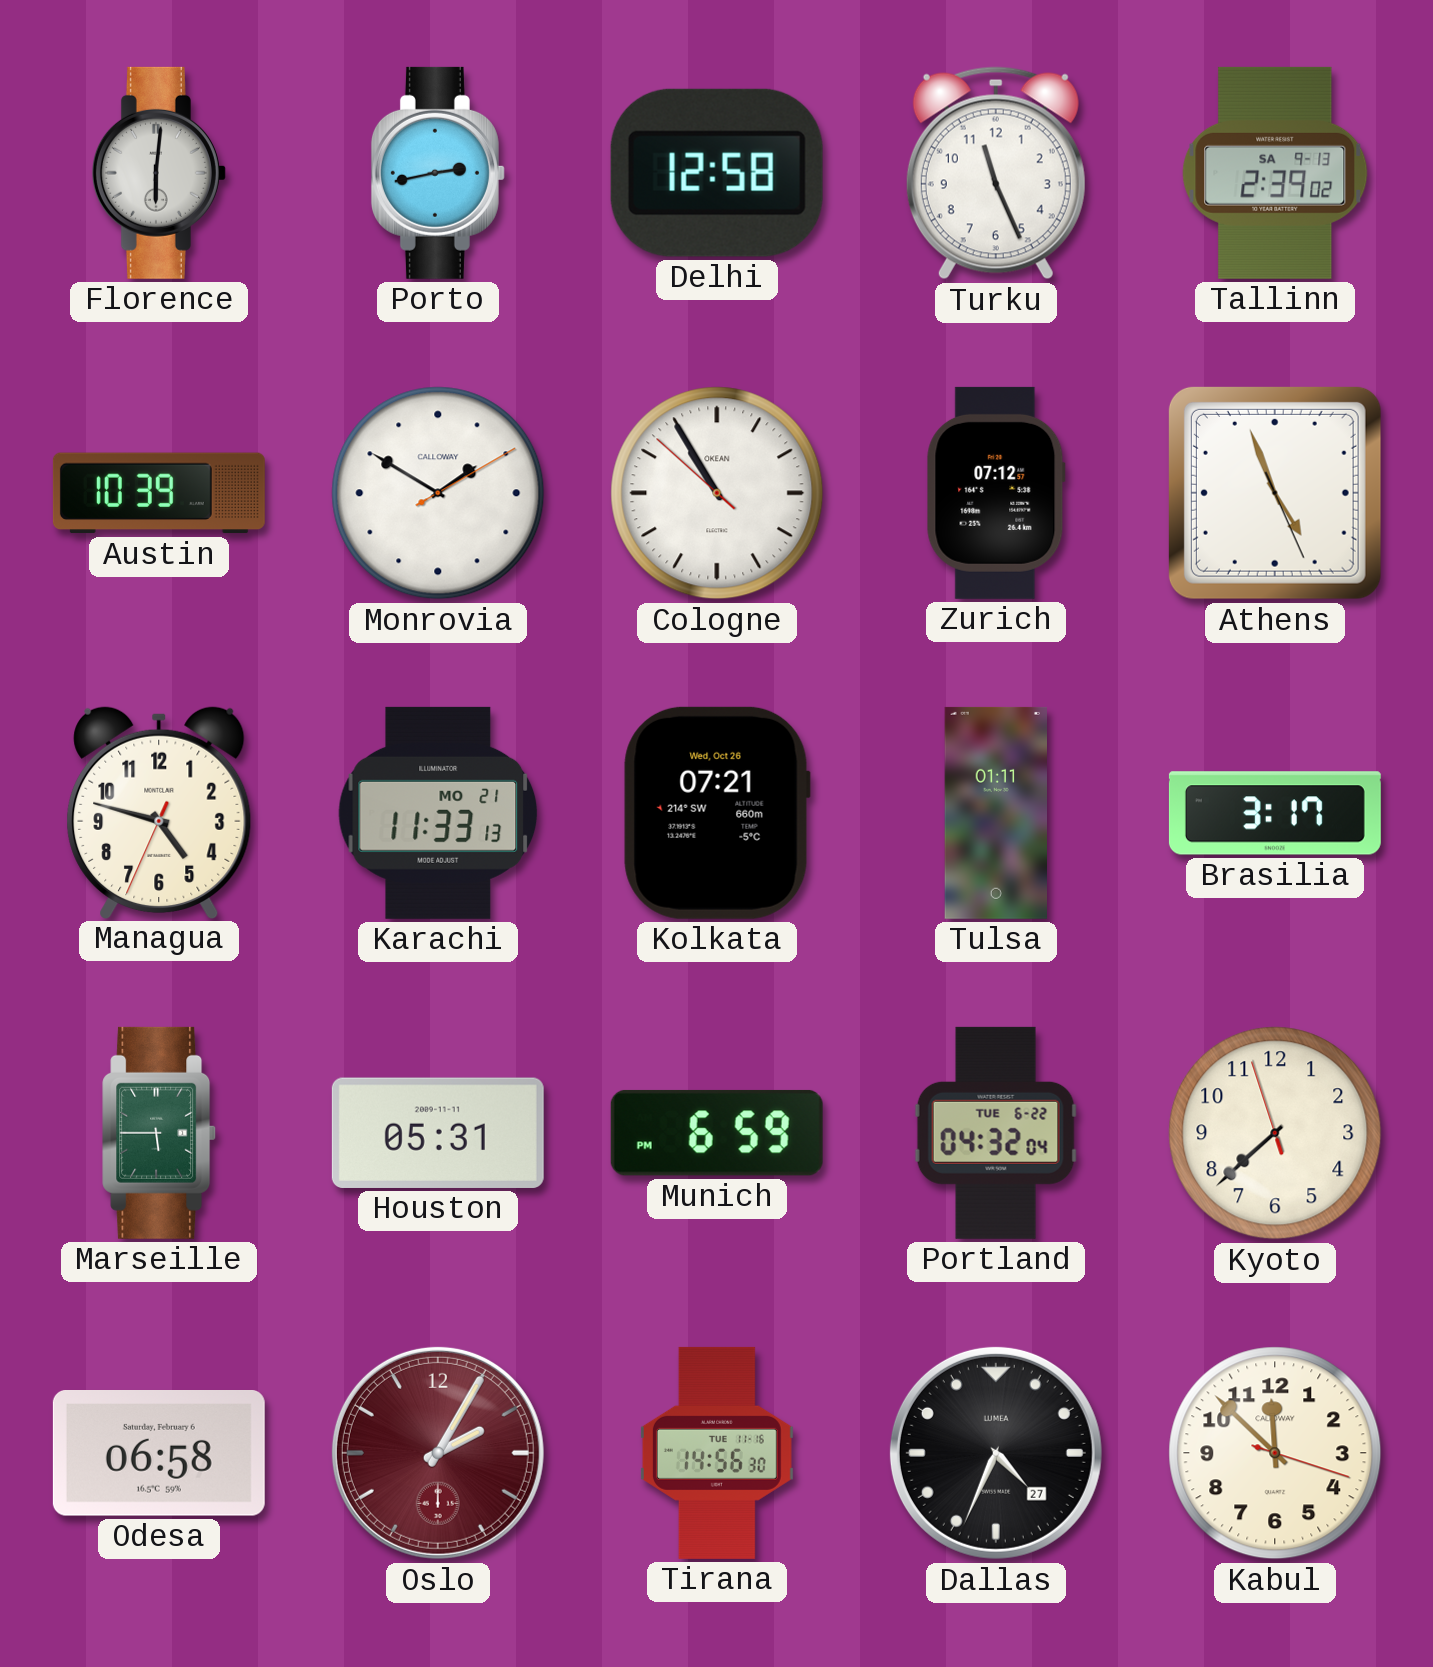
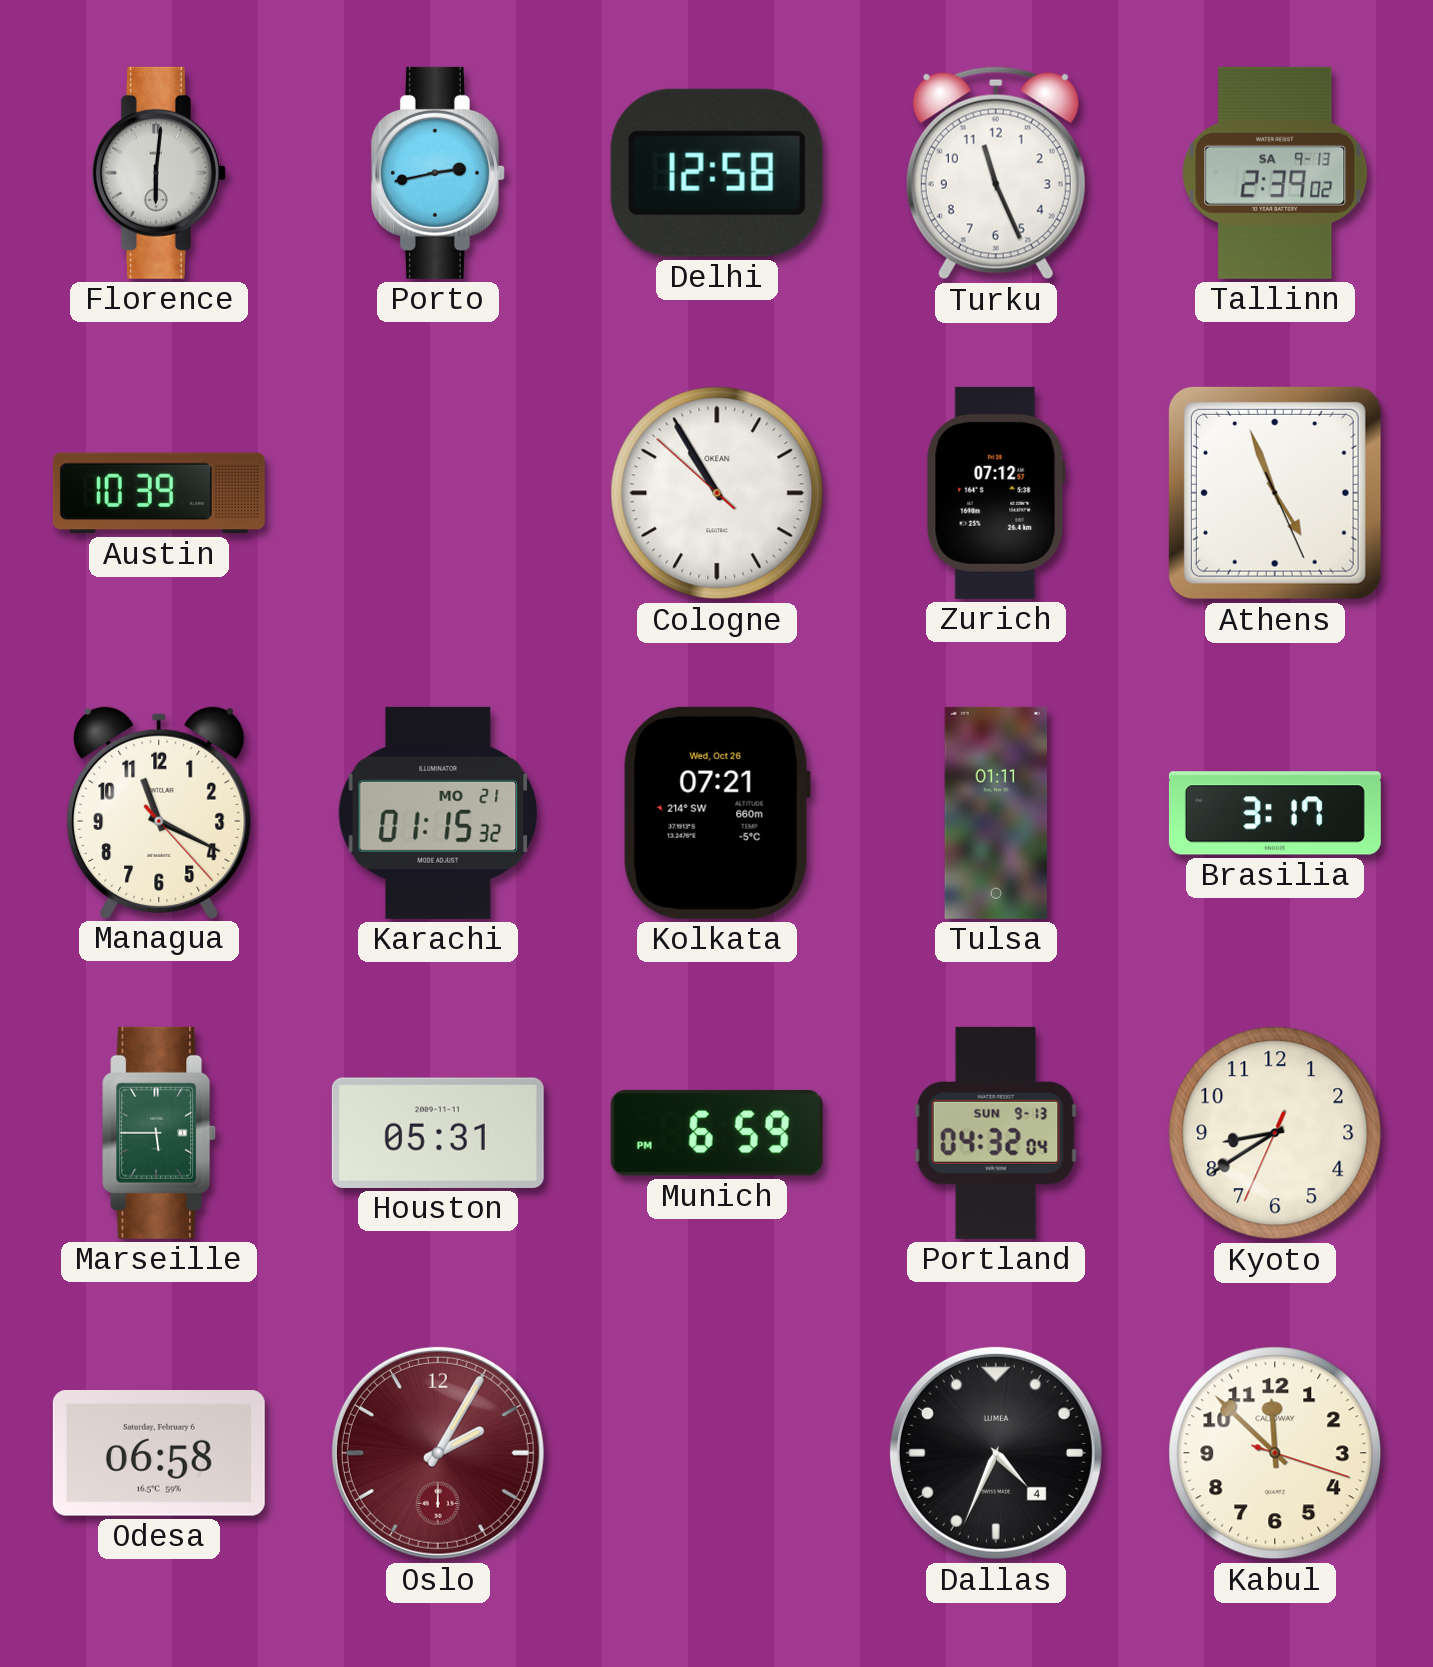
Monrovia: 1:50 -> none (438, 493)
Managua: 4:47 -> 11:19 (159, 812)
Karachi: 11:33 -> 01:15 (438, 813)
Portland date: TUE 6-22 -> SUN 9-13 (996, 1133)
Kyoto: 7:37 -> 8:39 (1275, 1133)
Tirana: 14:56 -> none (717, 1453)
Dallas date: 27 -> 4 (996, 1453)
